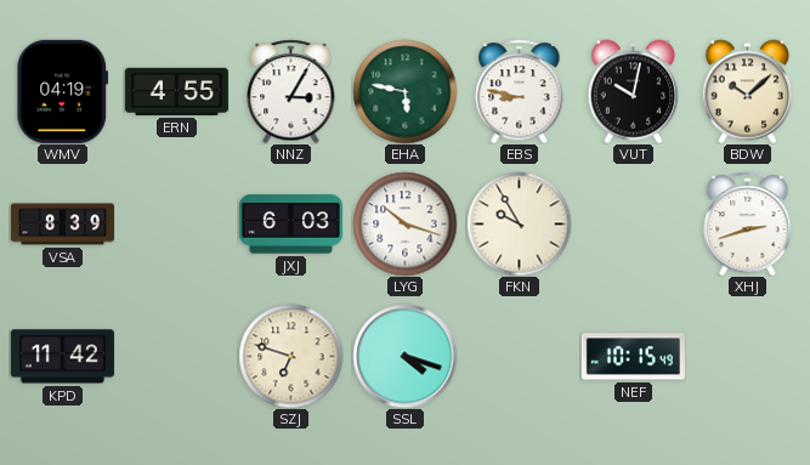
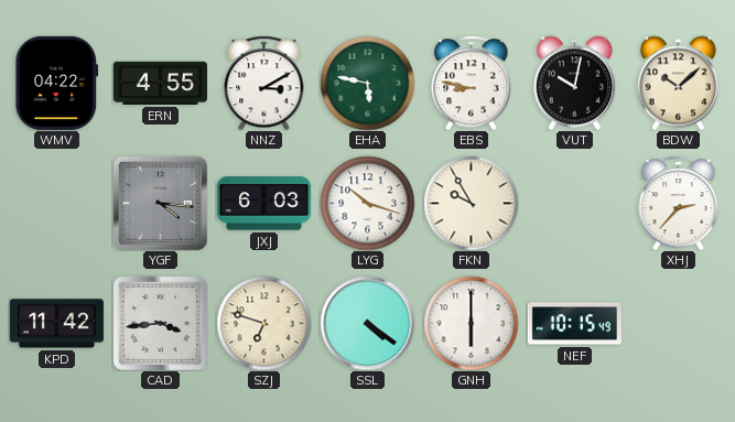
WMV: 04:19 -> 04:22 (57, 83)
NNZ: 3:05 -> 3:10 (264, 83)
VSA: 8:39 -> none (62, 225)
YGF: none -> 4:16 (160, 203)
XHJ: 2:42 -> 2:37 (679, 203)
CAD: none -> 3:44 (160, 323)
SSL: 4:18 -> 4:21 (367, 323)
GNH: none -> 6:00 (471, 323)
